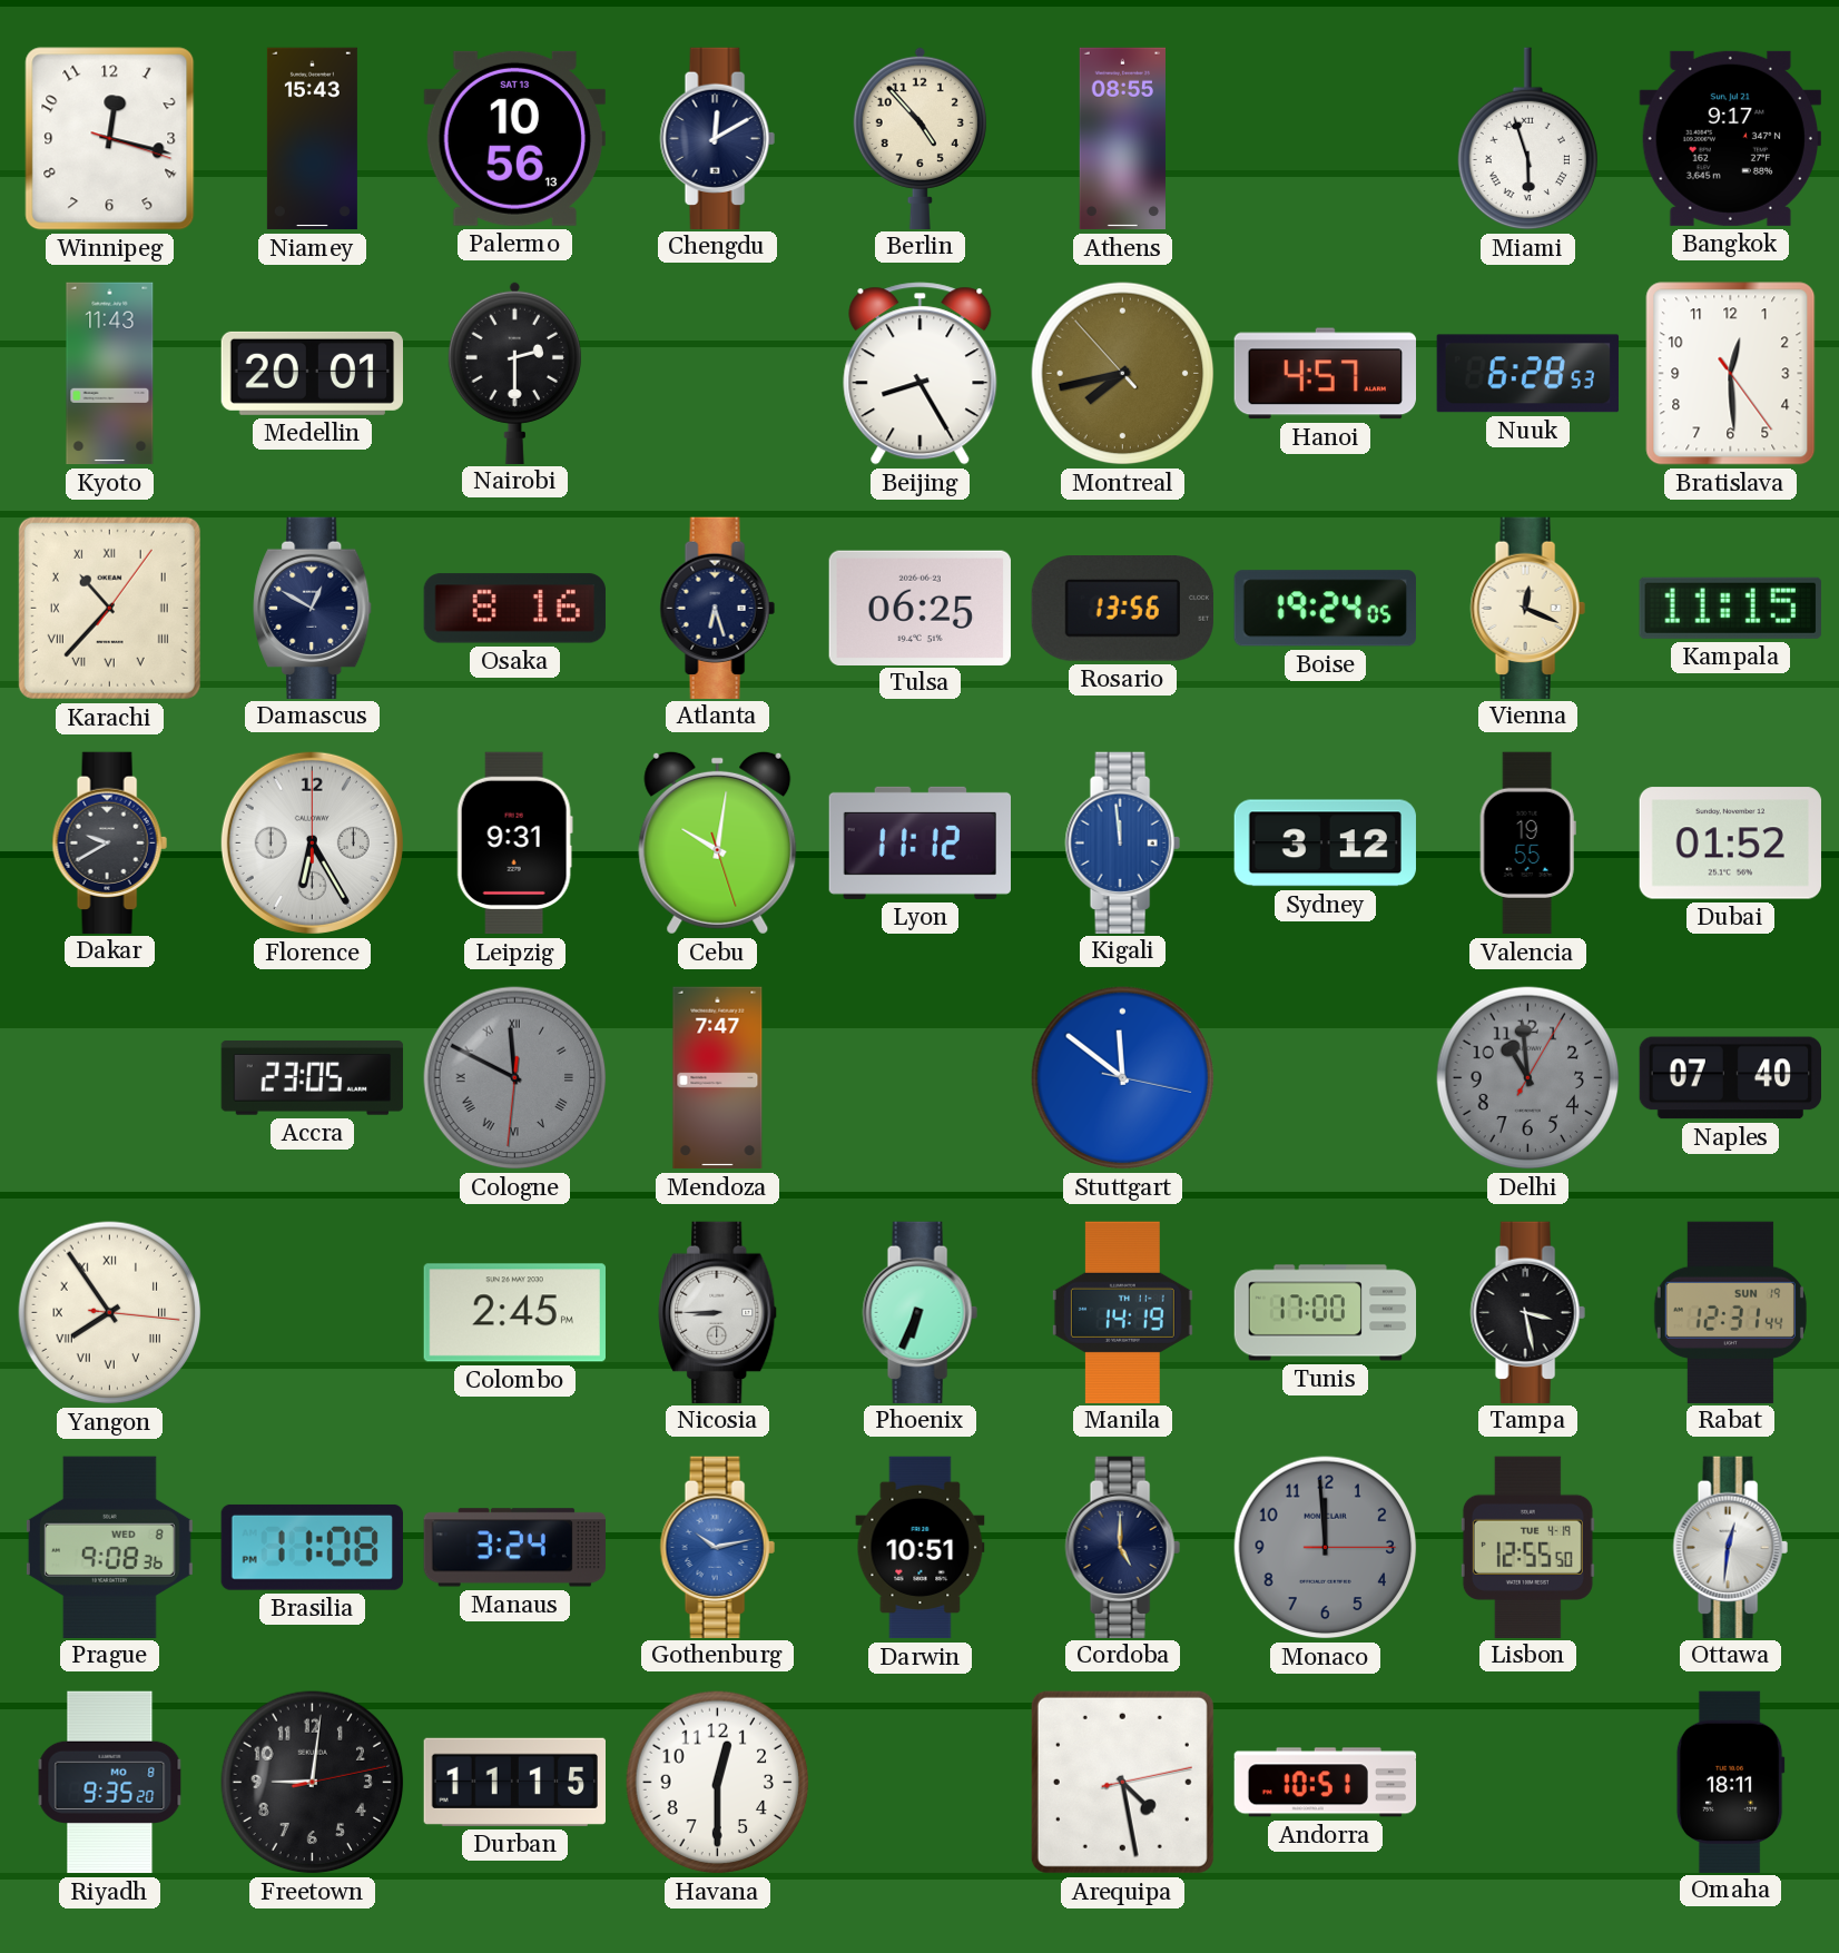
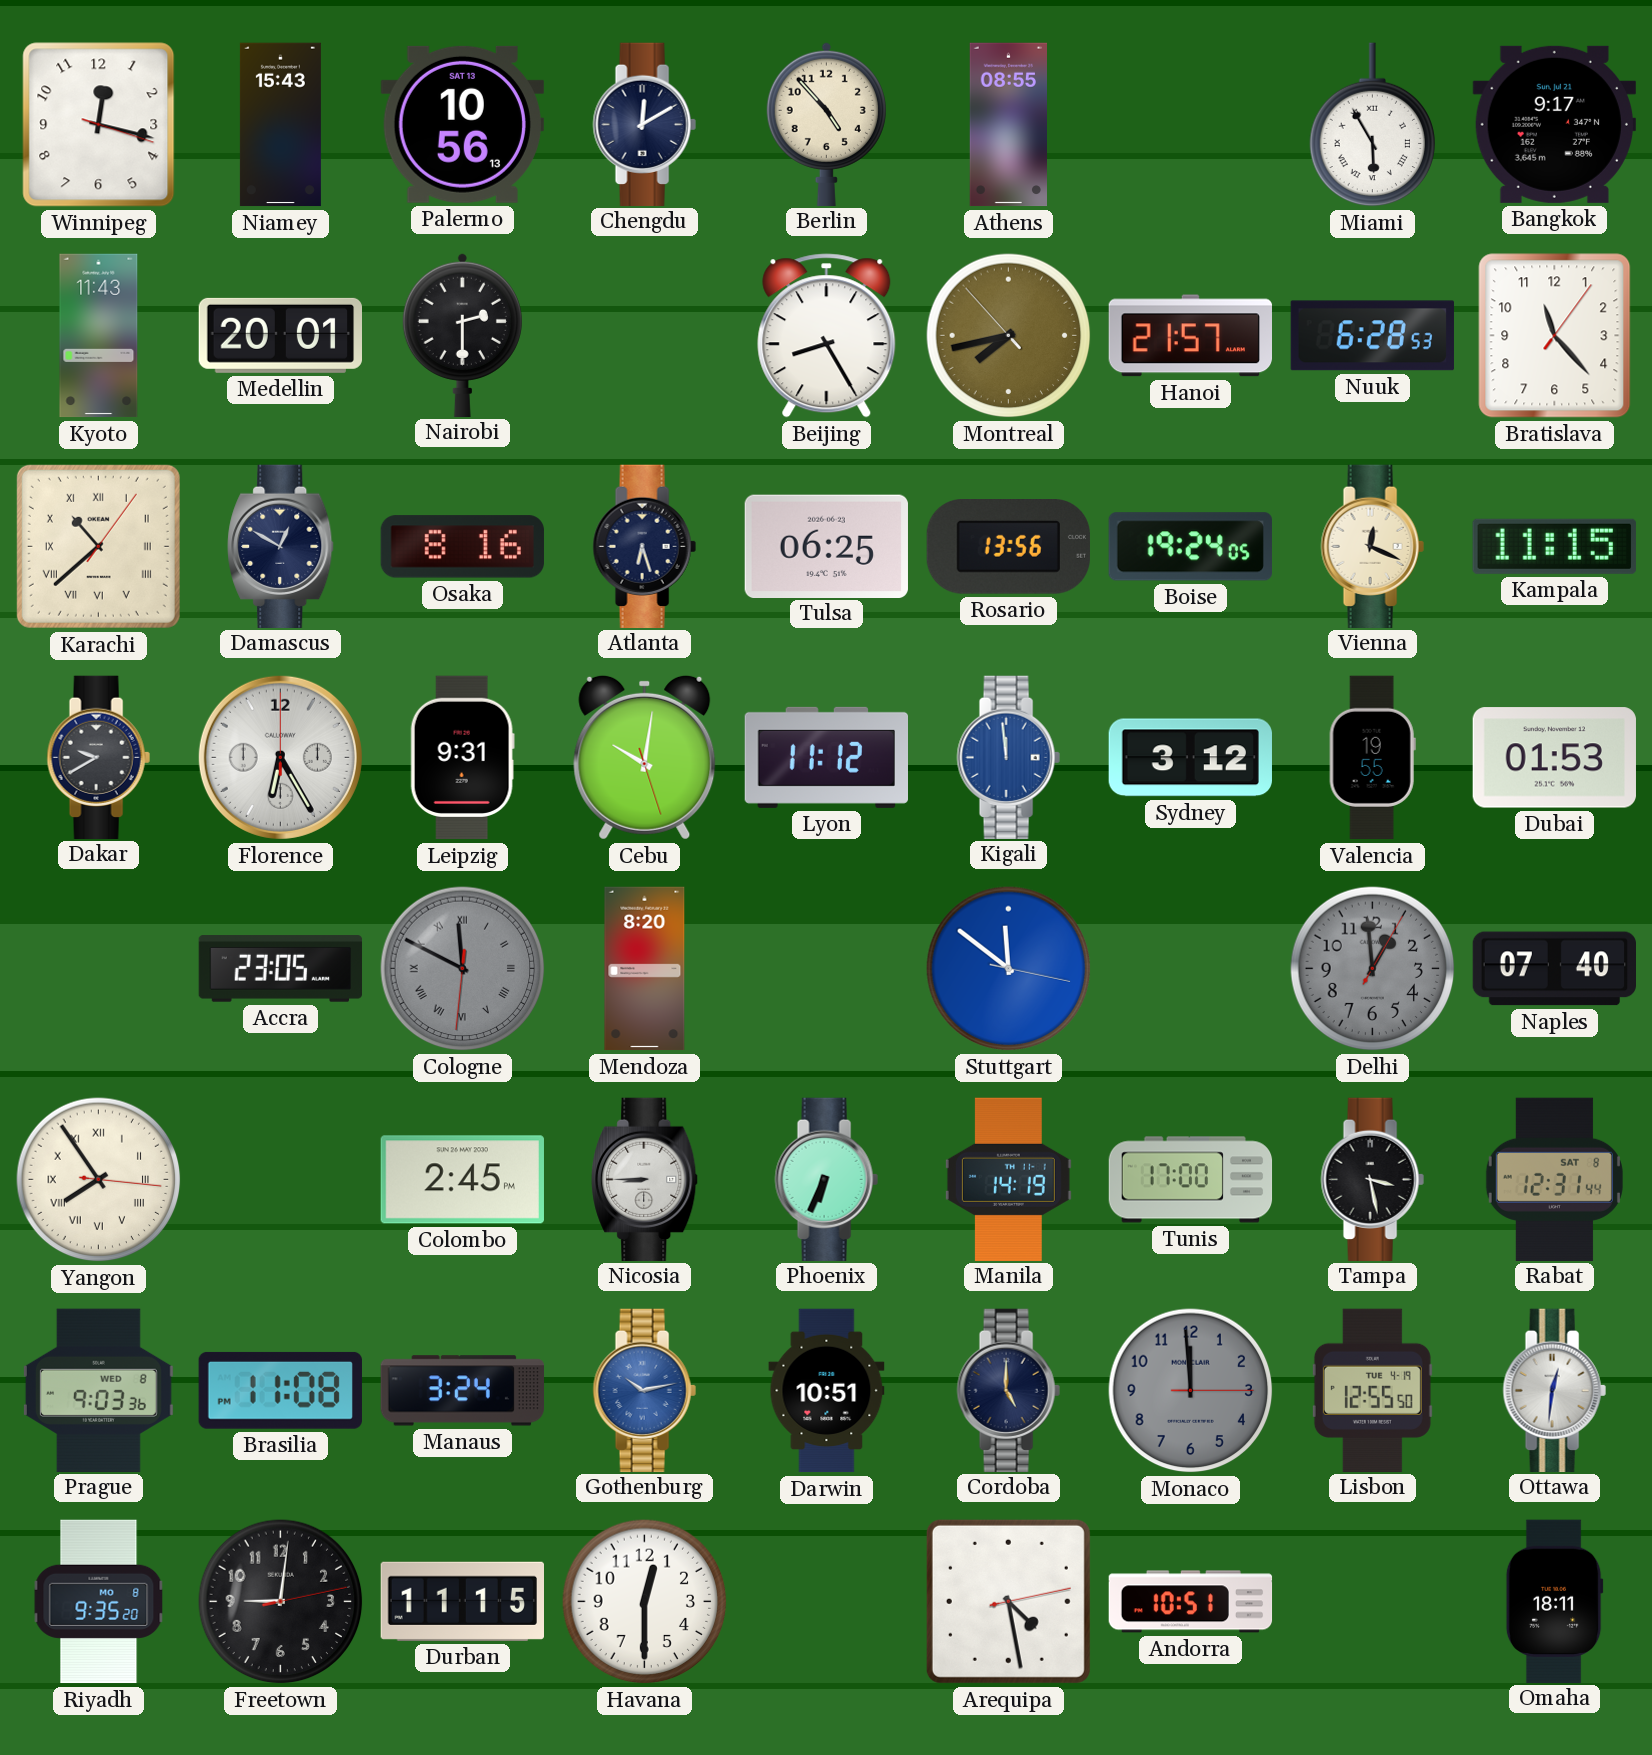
Miami: 5:57 -> 5:55 (1373, 125)
Hanoi: 4:57 -> 21:57 (1190, 336)
Bratislava: 12:29 -> 11:23 (1555, 336)
Karachi: 10:37 -> 10:38 (98, 546)
Dubai: 01:52 -> 01:53 (1554, 758)
Mendoza: 7:47 -> 8:20 (645, 969)
Delhi: 10:59 -> 12:59 (1373, 969)
Rabat date: SUN 19 -> SAT 8 (1554, 1179)
Prague: 9:08 -> 9:03 (98, 1390)
